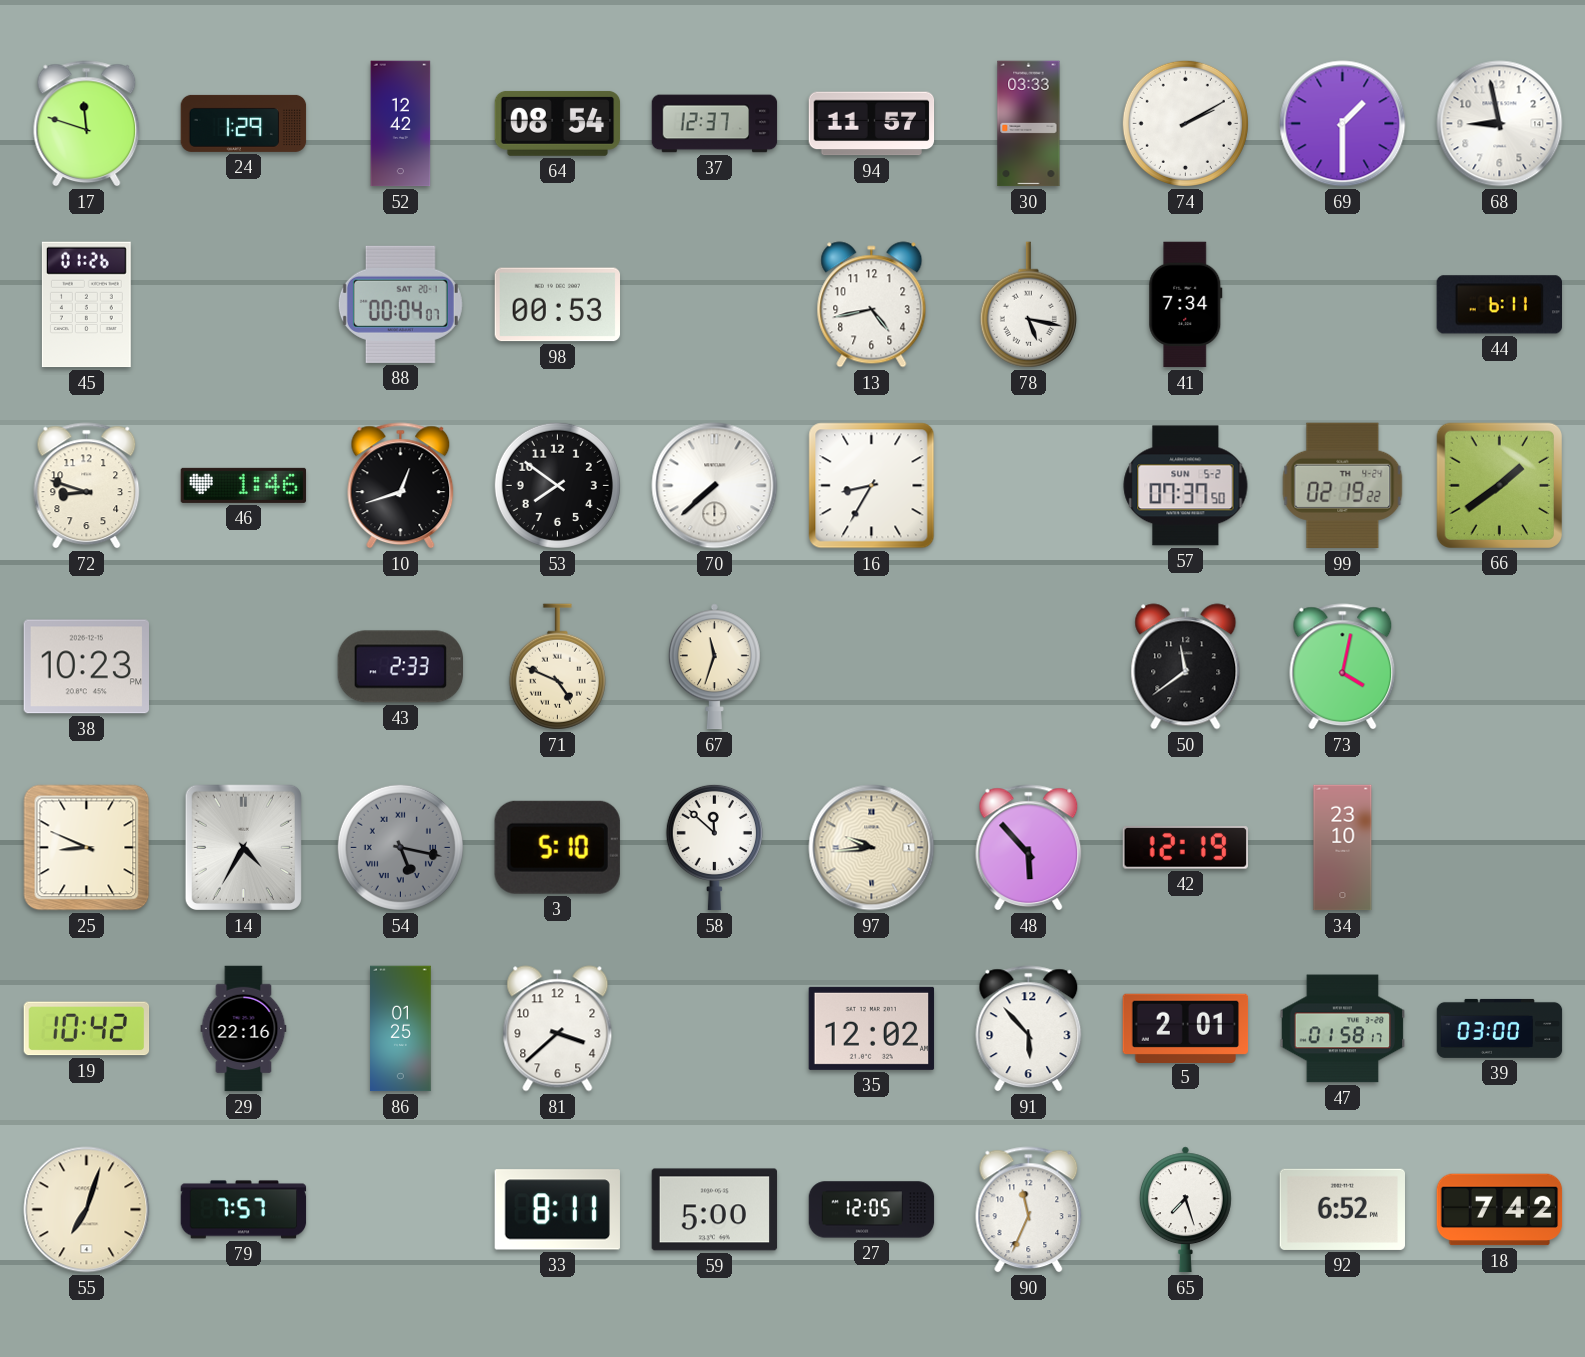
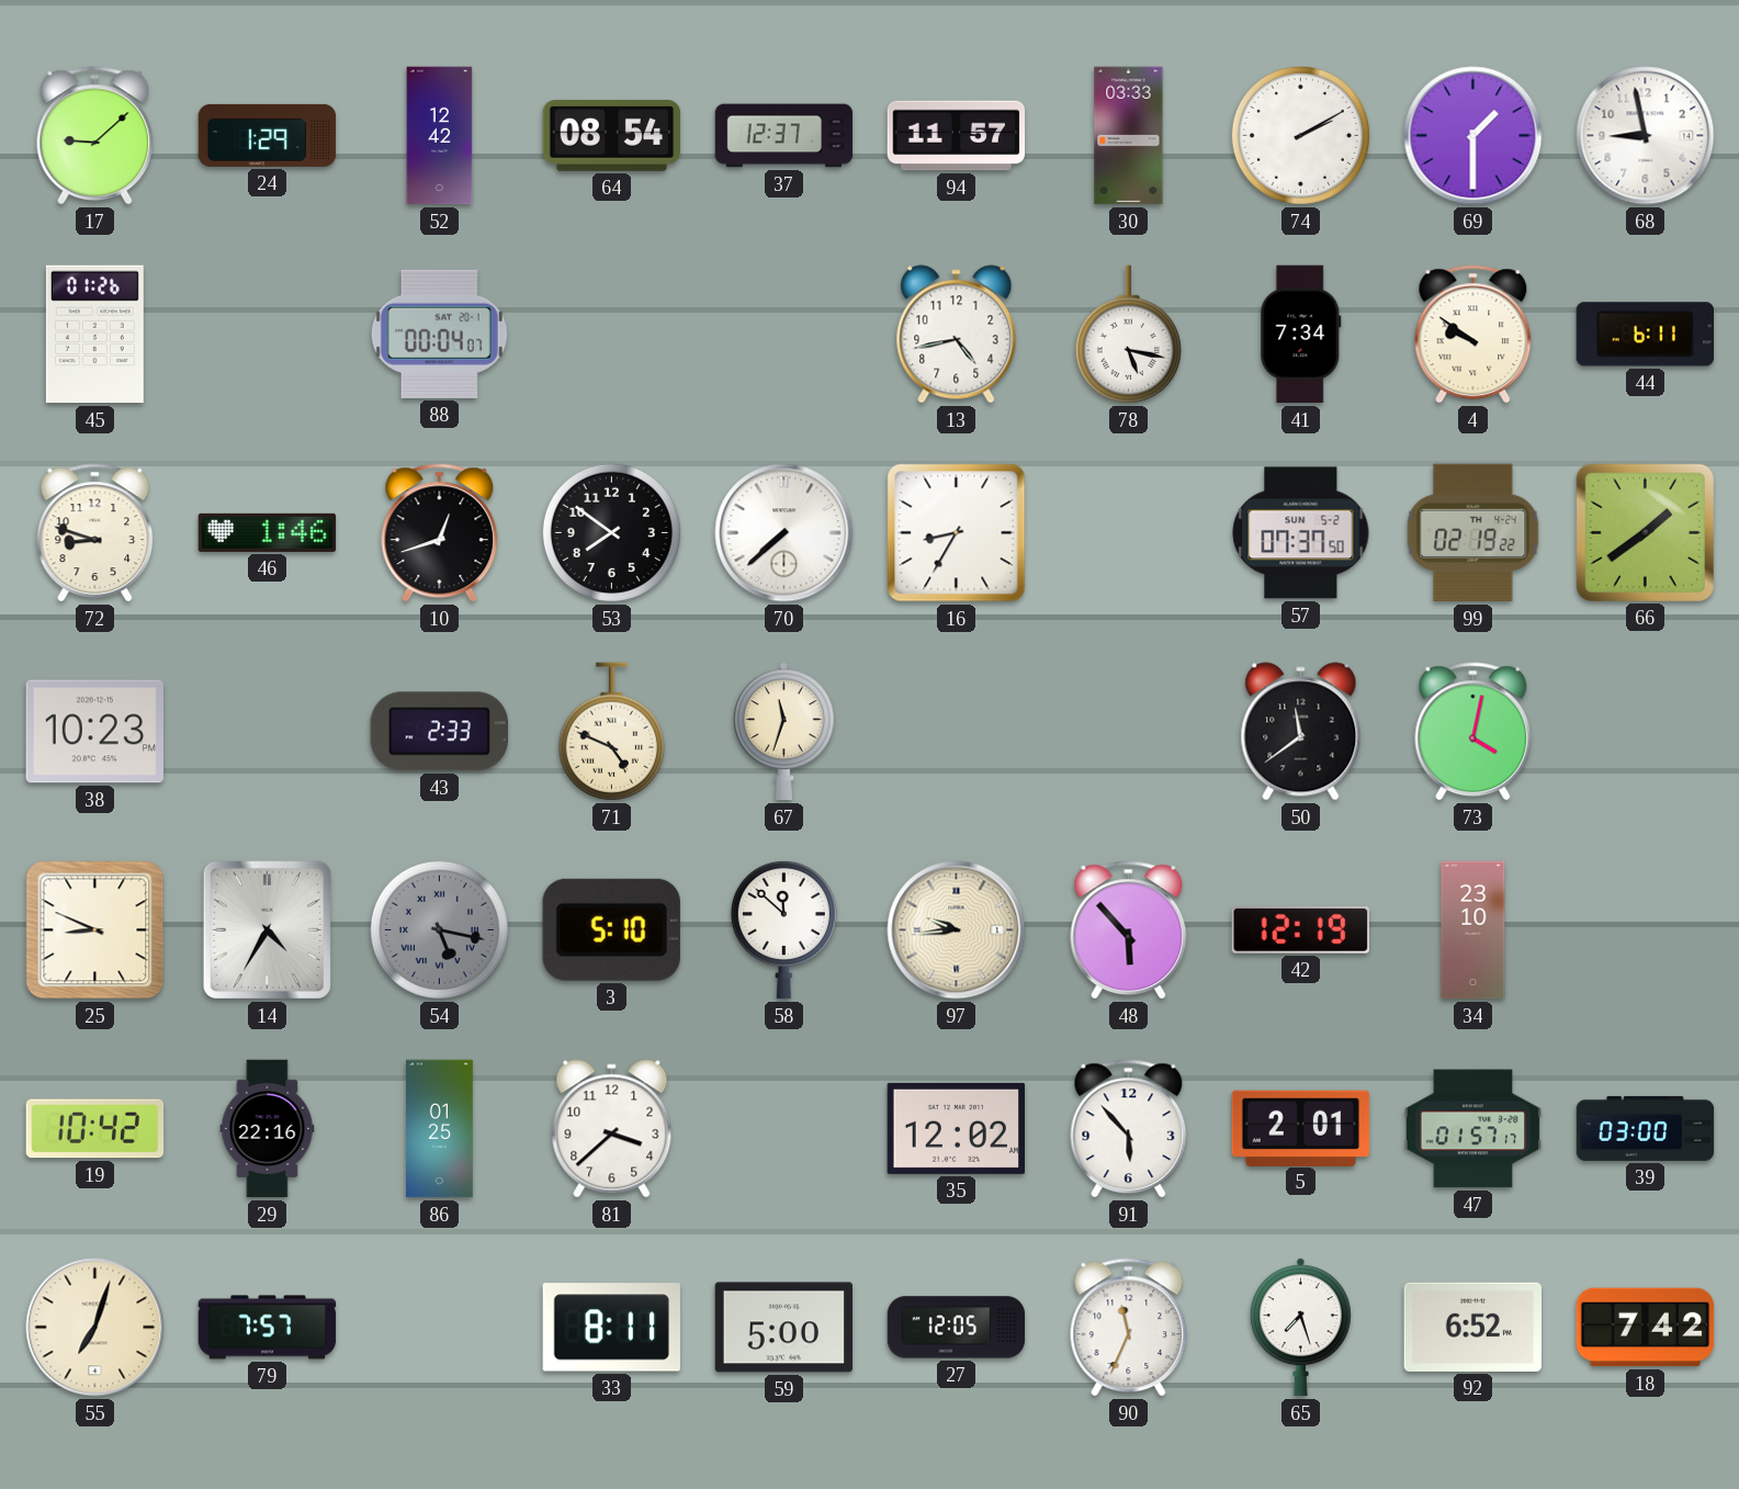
17: 11:48 -> 9:08 (95, 136)
98: 00:53 -> none (558, 305)
4: none -> 9:51 (1473, 335)
47: 01:58 -> 01:57 (1473, 1129)
